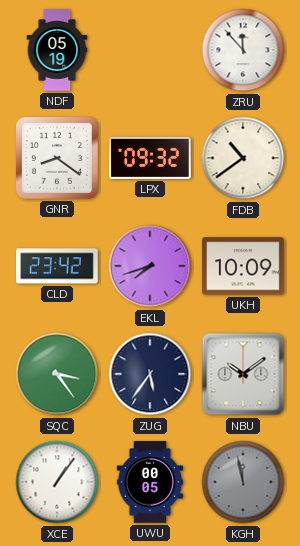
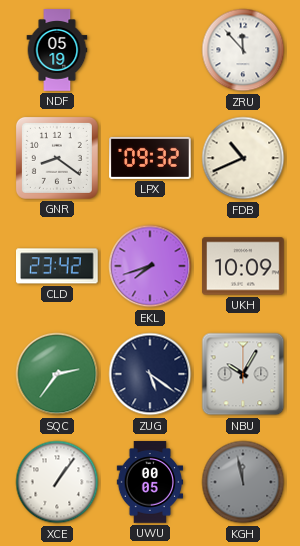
FDB: 10:39 -> 10:41 (243, 158)
SQC: 3:24 -> 2:36 (57, 374)
ZUG: 5:36 -> 5:21 (150, 374)
NBU: 10:09 -> 10:05 (243, 374)
